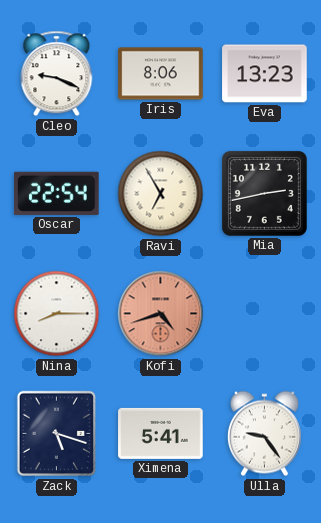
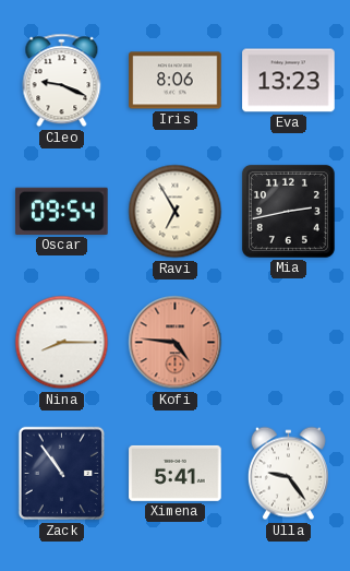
Oscar: 22:54 -> 09:54 (62, 211)
Kofi: 4:42 -> 4:46 (176, 343)
Zack: 5:18 -> 10:54 (61, 474)
